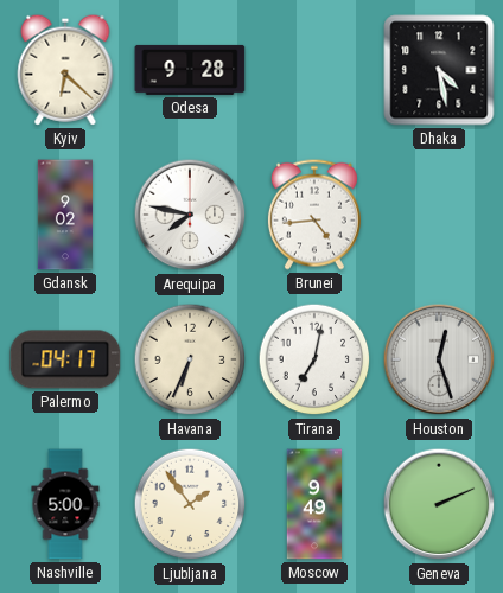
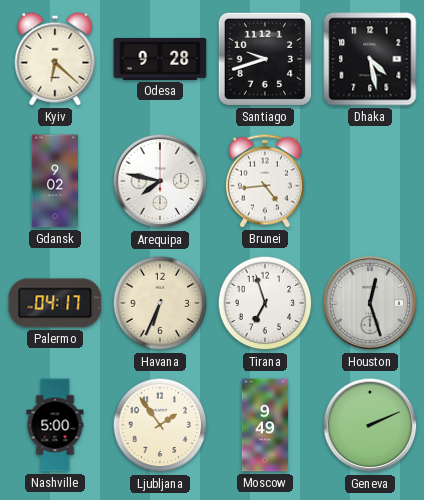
Santiago: none -> 9:42 (265, 59)
Tirana: 7:02 -> 6:57 (265, 303)
